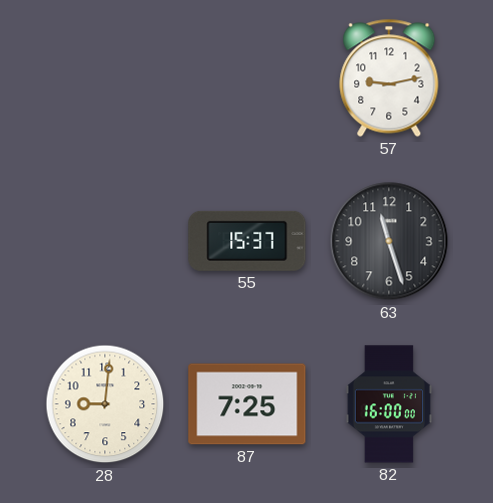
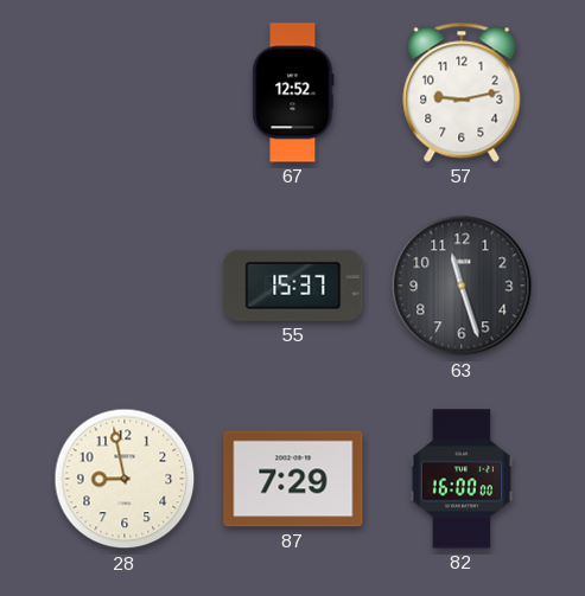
67: none -> 12:52 (293, 92)
28: 9:01 -> 8:58 (125, 479)
87: 7:25 -> 7:29 (293, 479)
